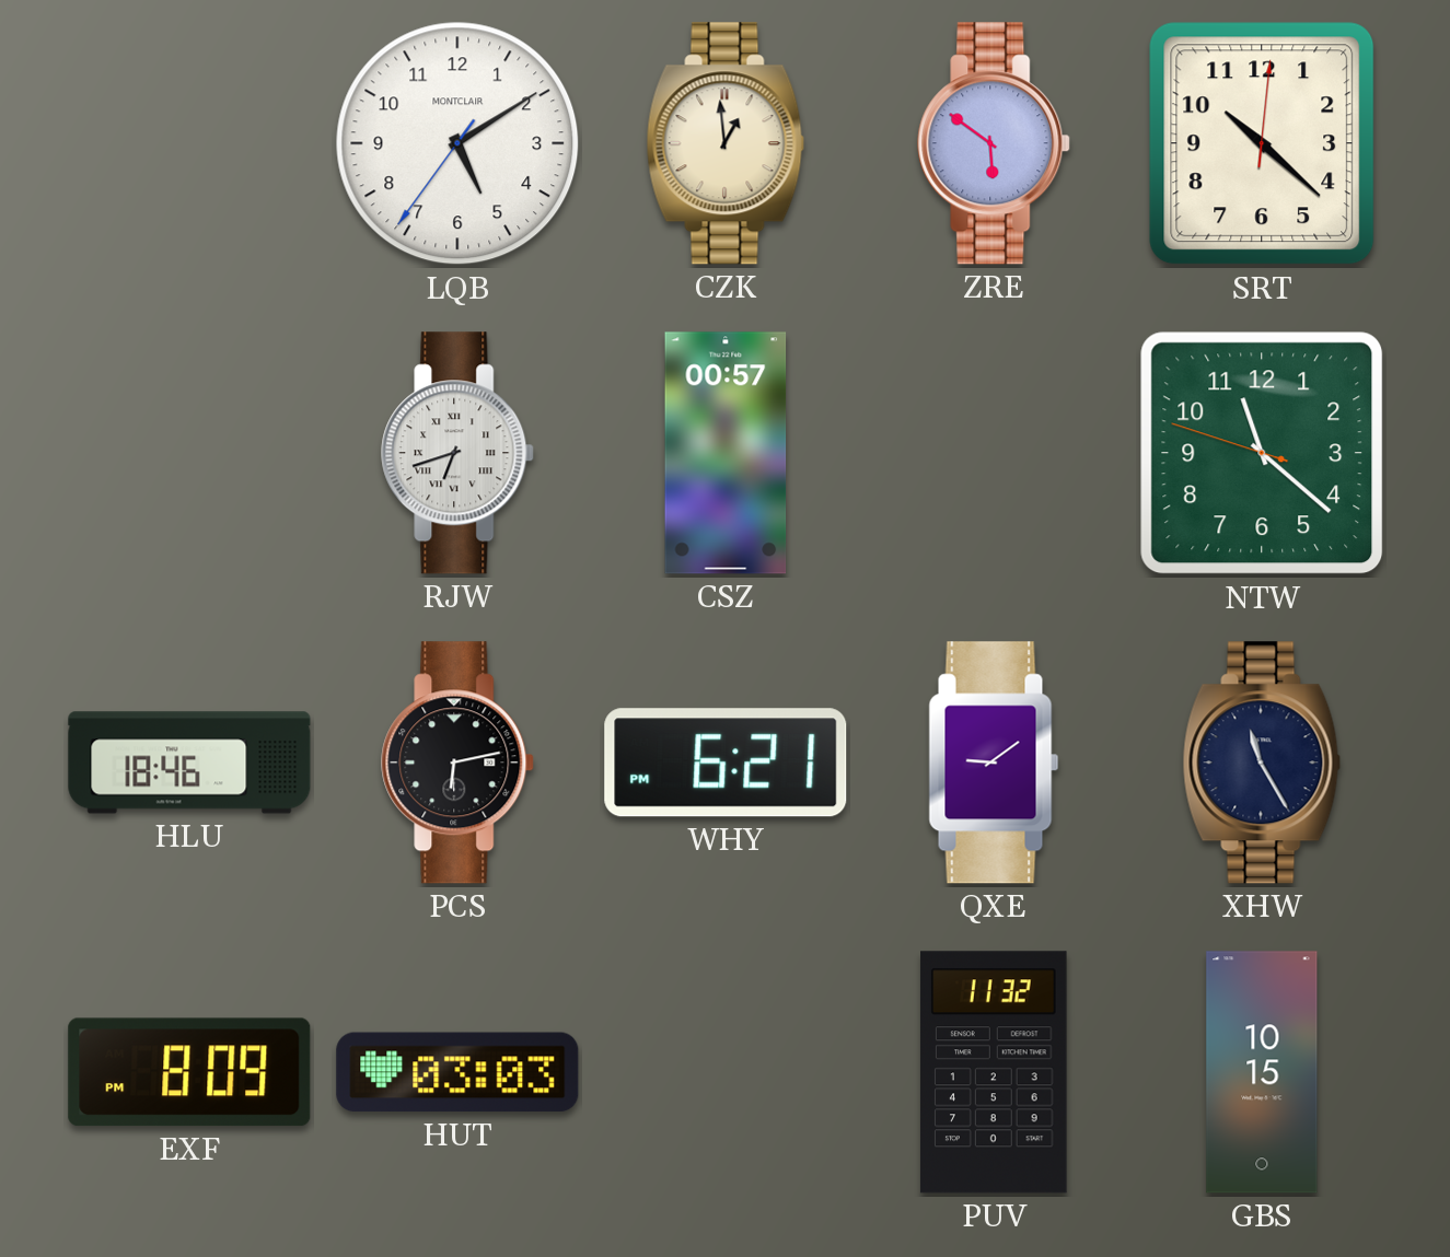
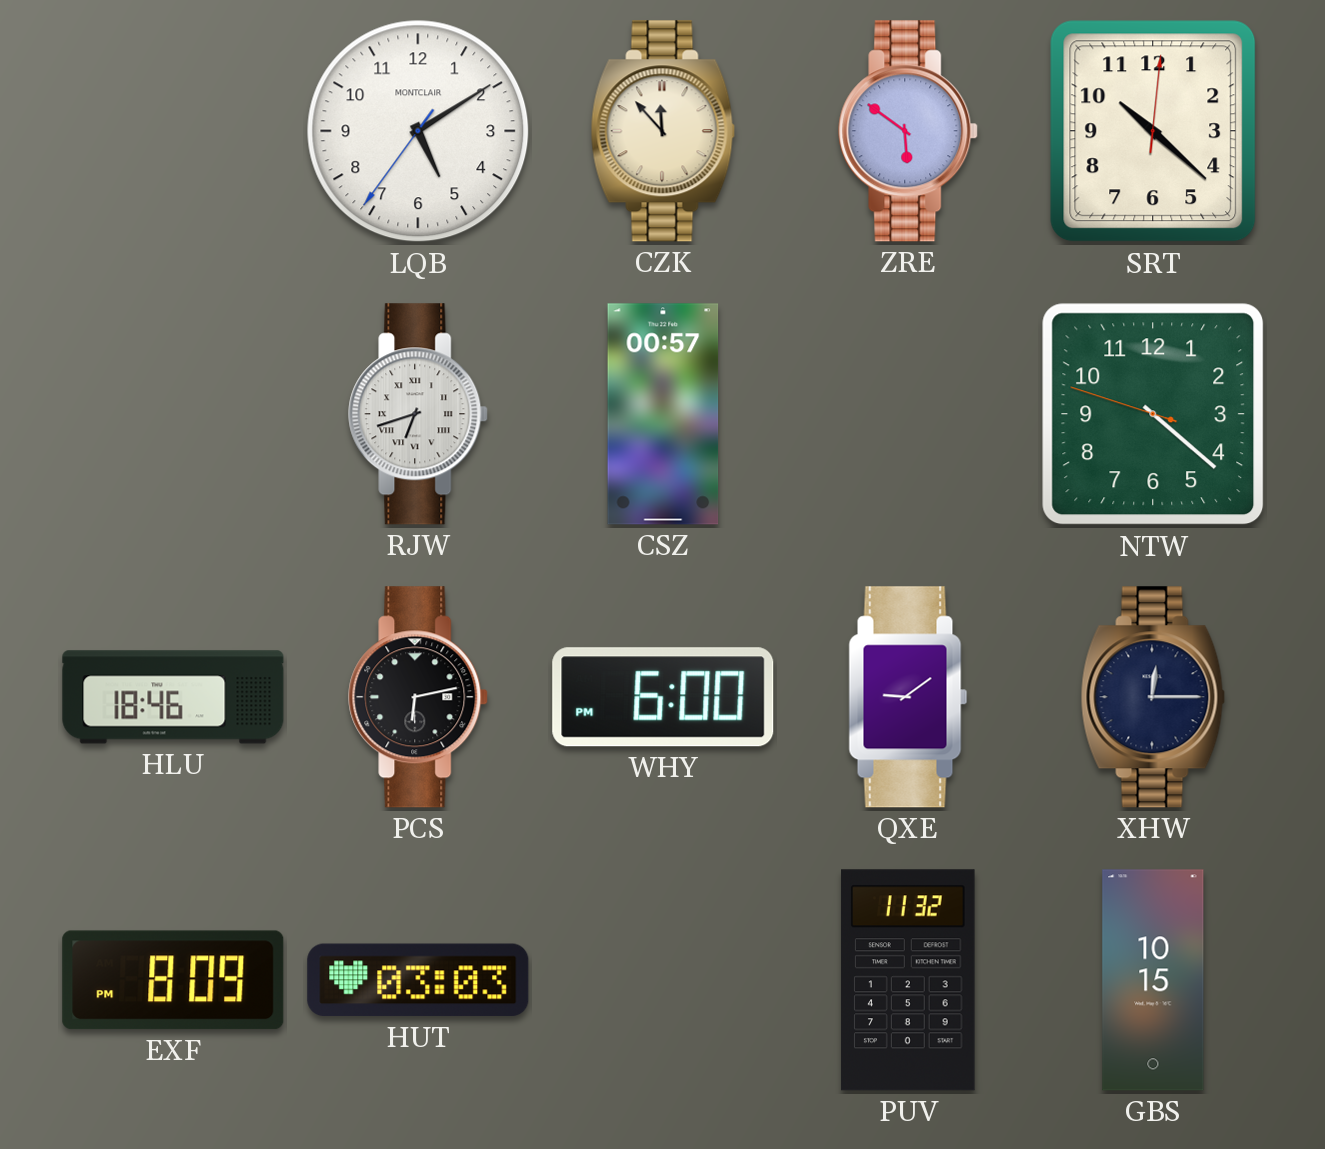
CZK: 12:59 -> 11:53 (663, 131)
NTW: 11:21 -> 4:21 (1153, 414)
WHY: 6:21 -> 6:00 (663, 697)
XHW: 11:25 -> 12:15 (1153, 697)
